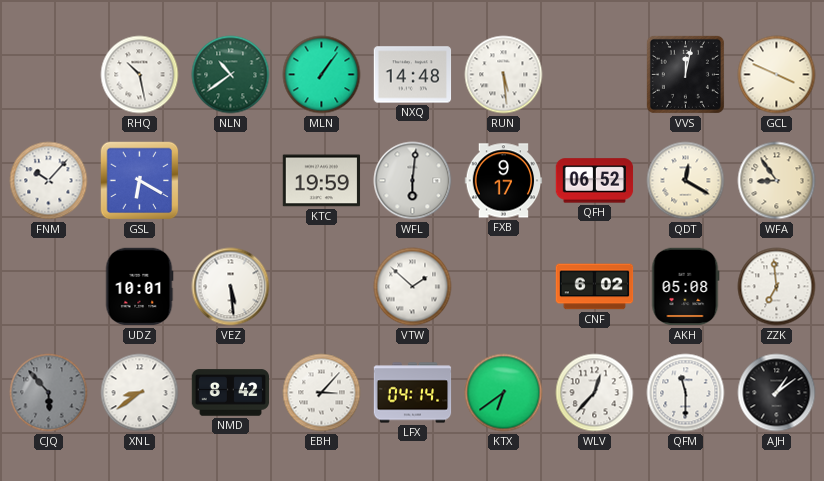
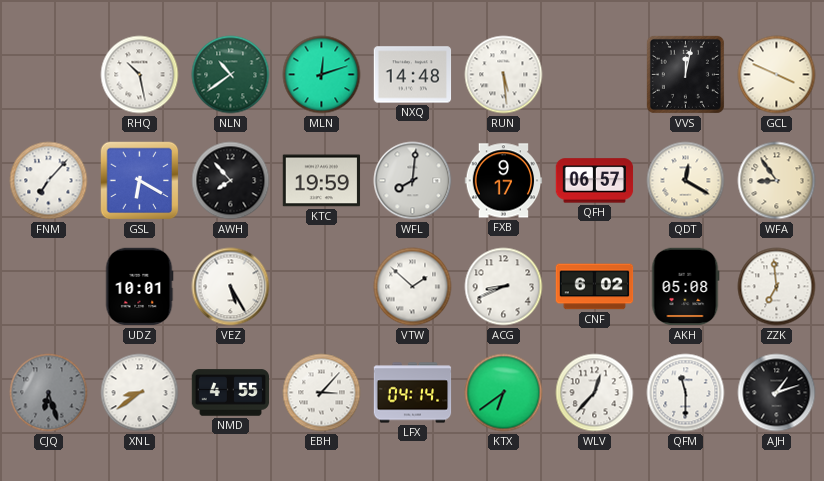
MLN: 1:06 -> 12:12 (322, 75)
FNM: 10:07 -> 7:07 (49, 181)
AWH: none -> 7:53 (231, 181)
WFL: 6:01 -> 8:01 (413, 181)
QFH: 06:52 -> 06:57 (595, 181)
VEZ: 5:29 -> 5:25 (231, 287)
ACG: none -> 8:41 (504, 287)
CJQ: 5:53 -> 6:27 (49, 393)
NMD: 8:42 -> 4:55 (231, 393)
AJH: 1:09 -> 1:12 (777, 393)
